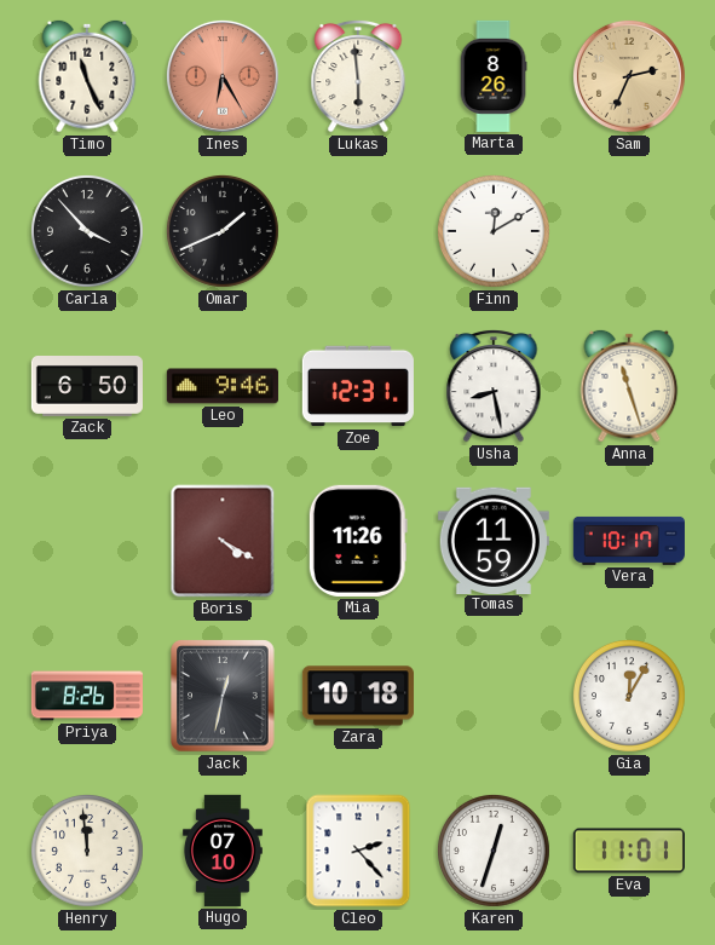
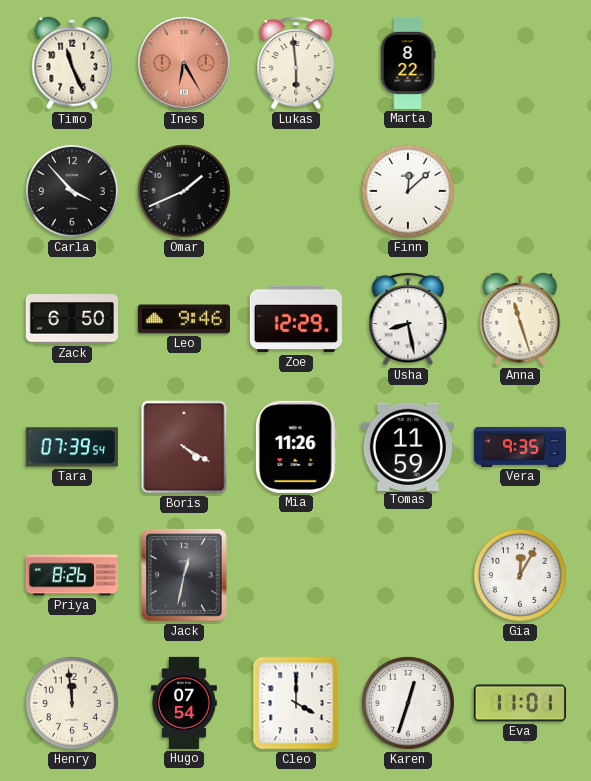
Marta: 8:26 -> 8:22 (408, 63)
Sam: 2:34 -> none (629, 76)
Finn: 12:10 -> 12:08 (408, 191)
Zoe: 12:31 -> 12:29 (296, 319)
Tara: none -> 07:39 (72, 447)
Vera: 10:17 -> 9:35 (520, 447)
Zara: 10:18 -> none (358, 696)
Hugo: 07:10 -> 07:54 (184, 703)
Cleo: 2:23 -> 4:00 (296, 703)
